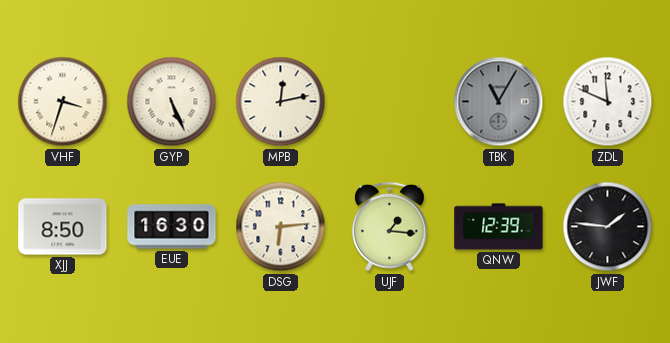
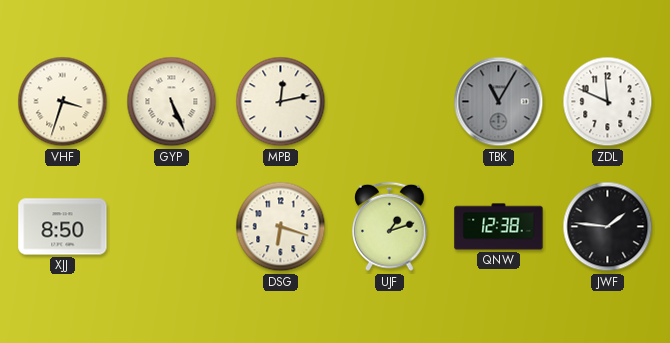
EUE: 16:30 -> none (172, 227)
DSG: 6:14 -> 6:18 (281, 227)
UJF: 1:16 -> 1:12 (390, 227)
QNW: 12:39 -> 12:38 (499, 227)
